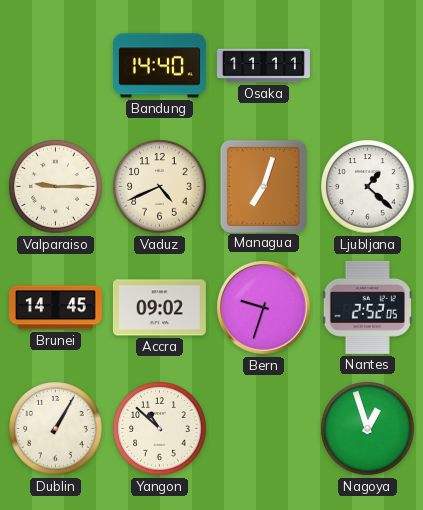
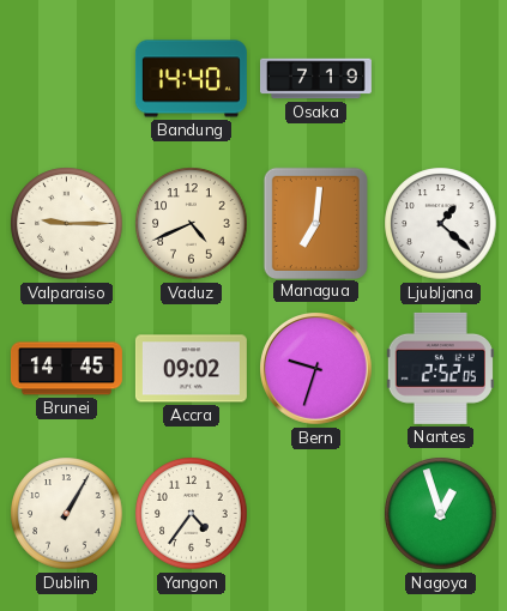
Osaka: 11:11 -> 7:19 (315, 79)
Managua: 7:03 -> 7:01 (315, 223)
Yangon: 10:52 -> 4:36 (192, 514)
